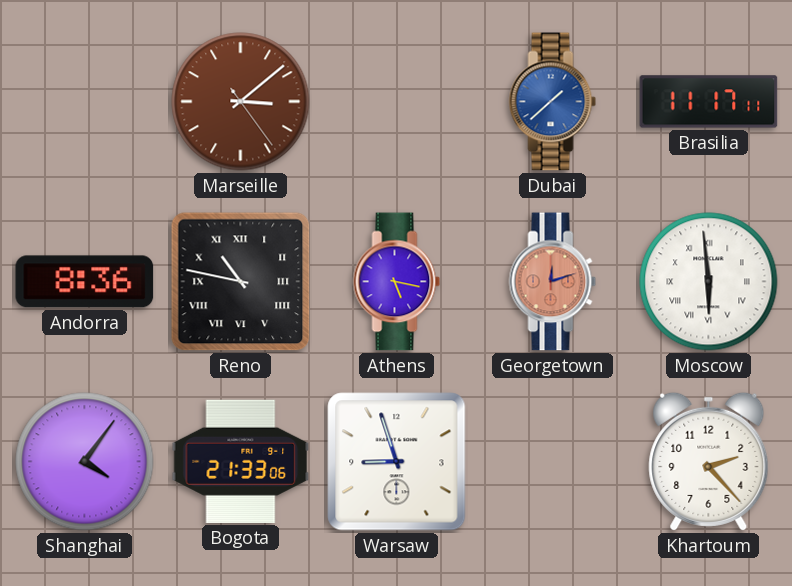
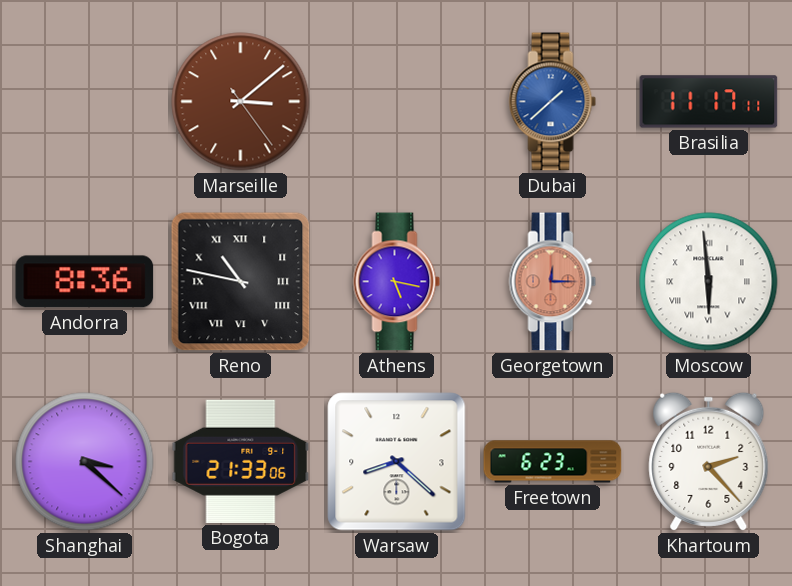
Georgetown: 12:12 -> 12:15 (553, 282)
Shanghai: 4:06 -> 3:22 (85, 462)
Warsaw: 8:57 -> 8:22 (397, 462)
Freetown: none -> 6:23 (553, 462)
